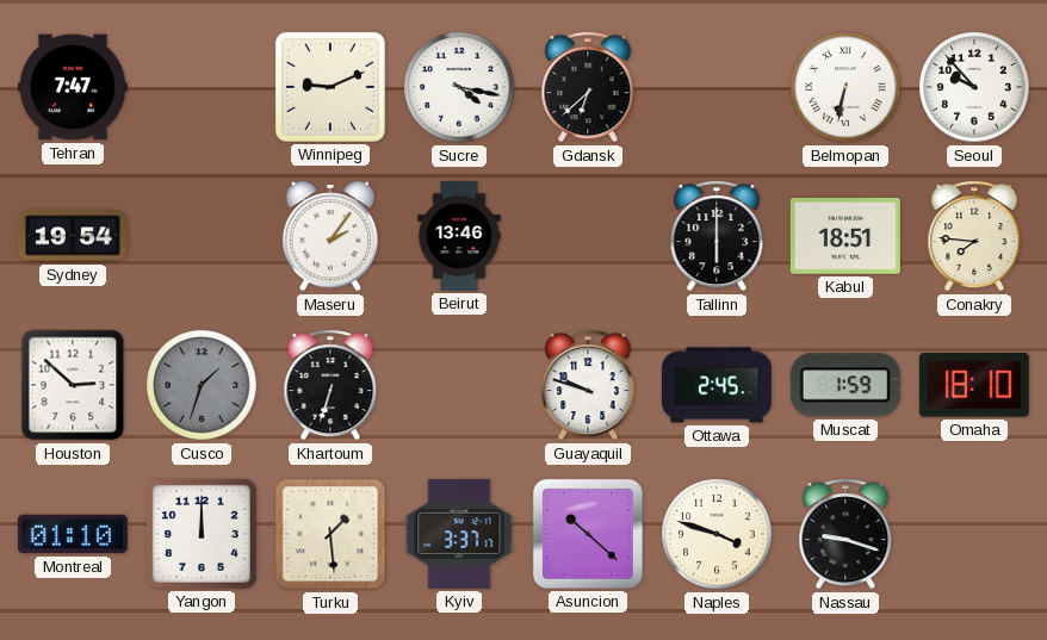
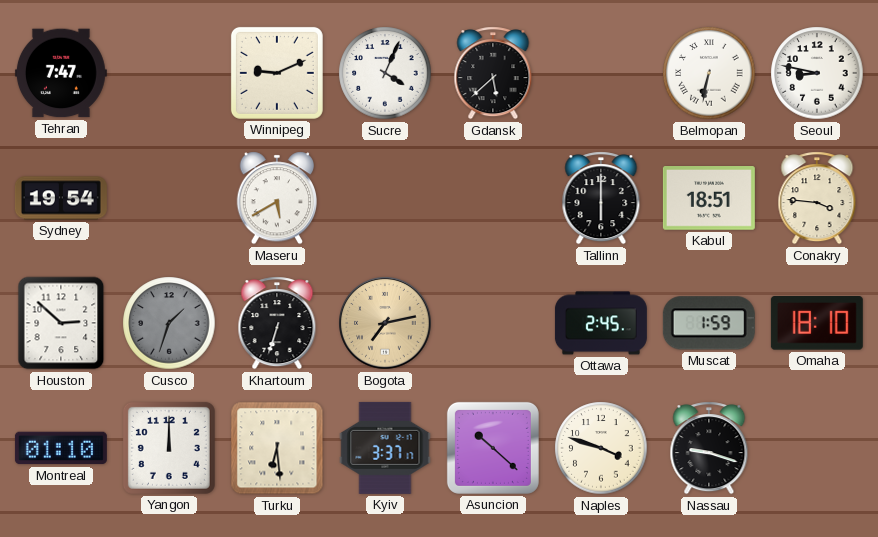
Sucre: 4:17 -> 4:04 (385, 73)
Gdansk: 6:38 -> 5:38 (493, 73)
Seoul: 9:53 -> 8:47 (817, 73)
Maseru: 2:06 -> 5:40 (276, 198)
Beirut: 13:46 -> none (459, 236)
Conakry: 7:46 -> 3:46 (817, 198)
Bogota: none -> 7:13 (385, 323)
Guayaquil: 9:48 -> none (588, 385)
Turku: 1:29 -> 6:29 (277, 448)
